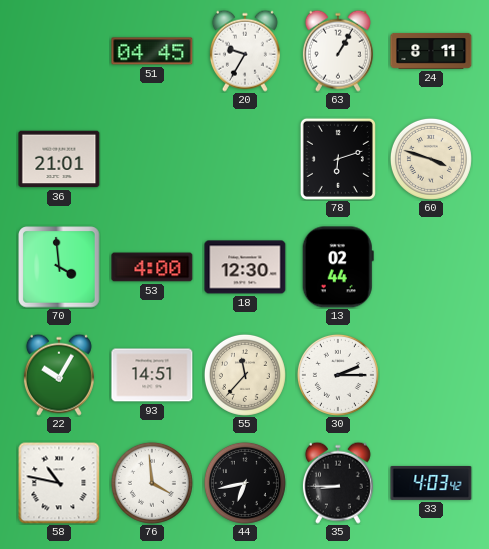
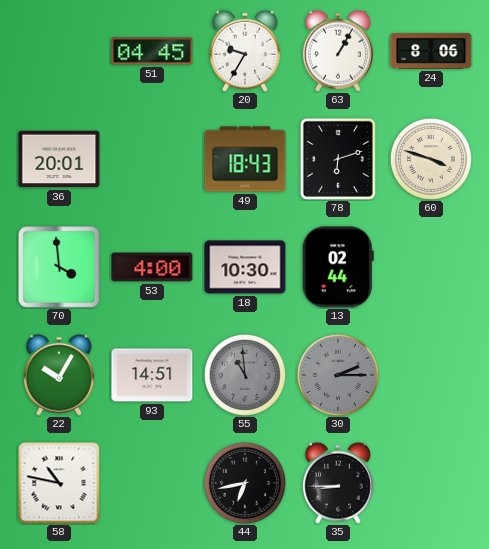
24: 8:11 -> 8:06 (431, 51)
36: 21:01 -> 20:01 (59, 159)
49: none -> 18:43 (245, 159)
18: 12:30 -> 10:30 (245, 267)
55: 11:37 -> 10:59 (245, 375)
55 dial: cream -> grey (245, 375)
30 dial: white -> grey (338, 375)
76: 3:59 -> none (152, 483)
33: 4:03 -> none (431, 483)
